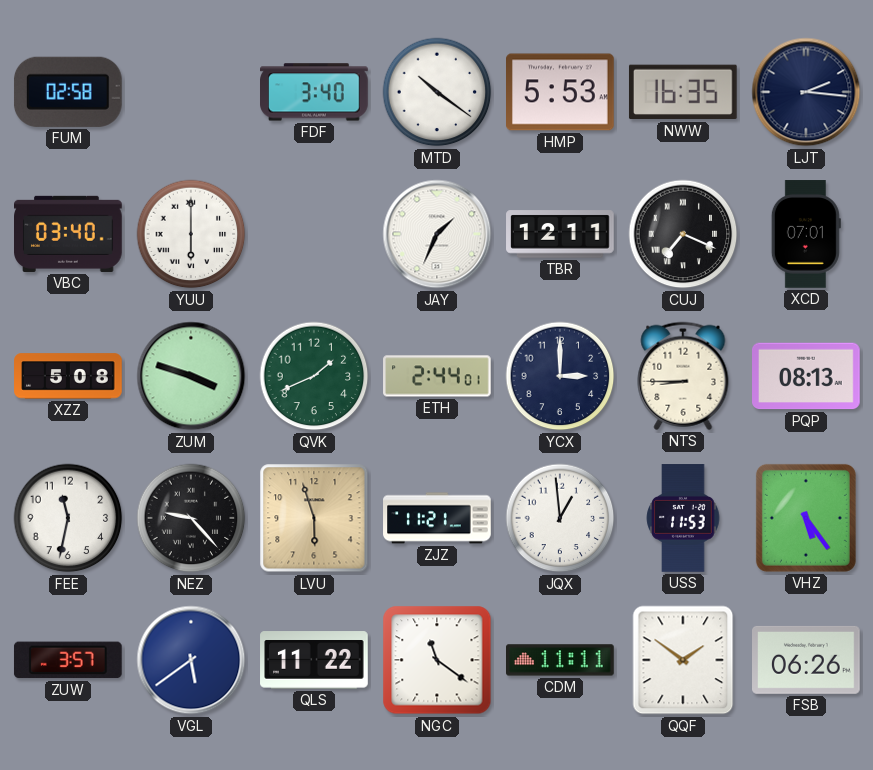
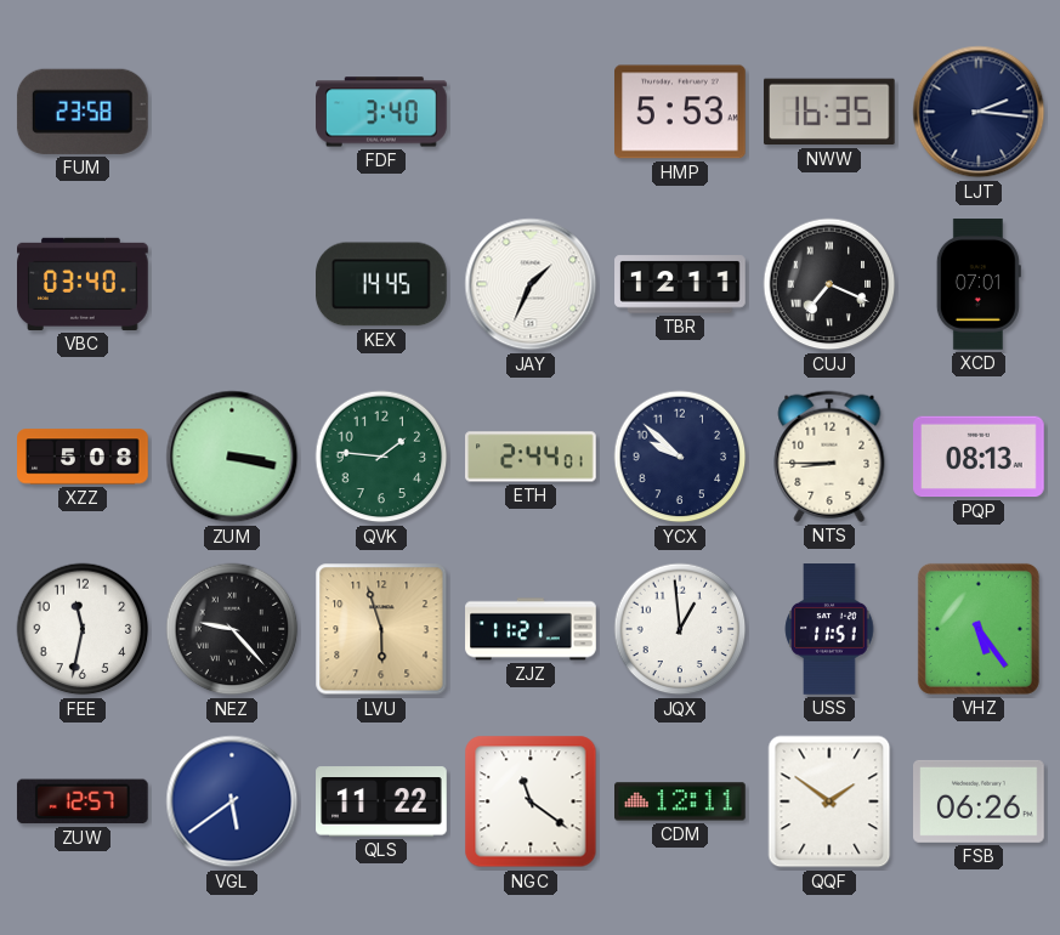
FUM: 02:58 -> 23:58 (83, 112)
MTD: 10:21 -> none (437, 92)
YUU: 6:00 -> none (191, 234)
KEX: none -> 14:45 (382, 284)
ZUM: 3:48 -> 3:17 (232, 457)
QVK: 1:41 -> 1:46 (381, 457)
YCX: 3:00 -> 9:52 (680, 457)
USS: 11:53 -> 11:51 (829, 629)
ZUW: 3:57 -> 12:57 (83, 801)
CDM: 11:11 -> 12:11 (681, 801)
